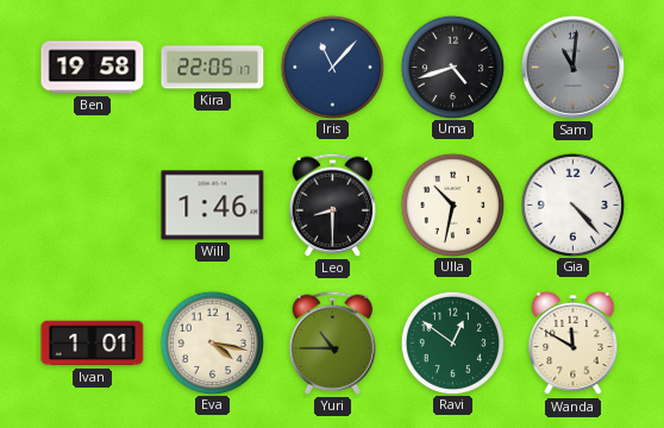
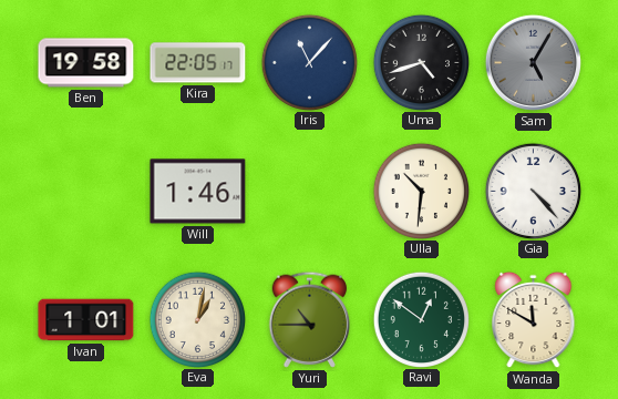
Sam: 11:01 -> 5:05 (533, 62)
Leo: 8:30 -> none (332, 204)
Ulla: 10:32 -> 10:31 (421, 191)
Eva: 4:17 -> 1:02 (197, 319)
